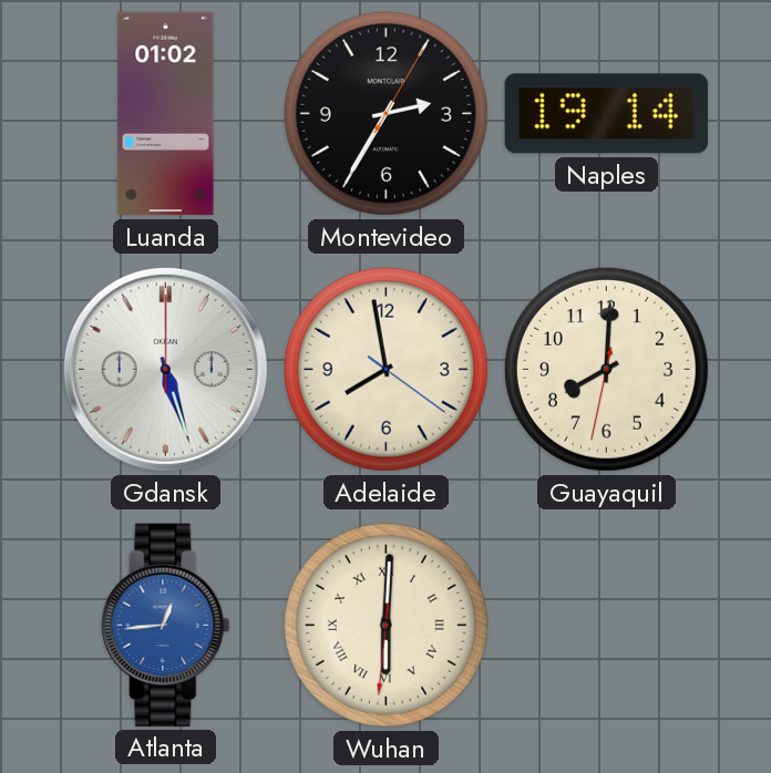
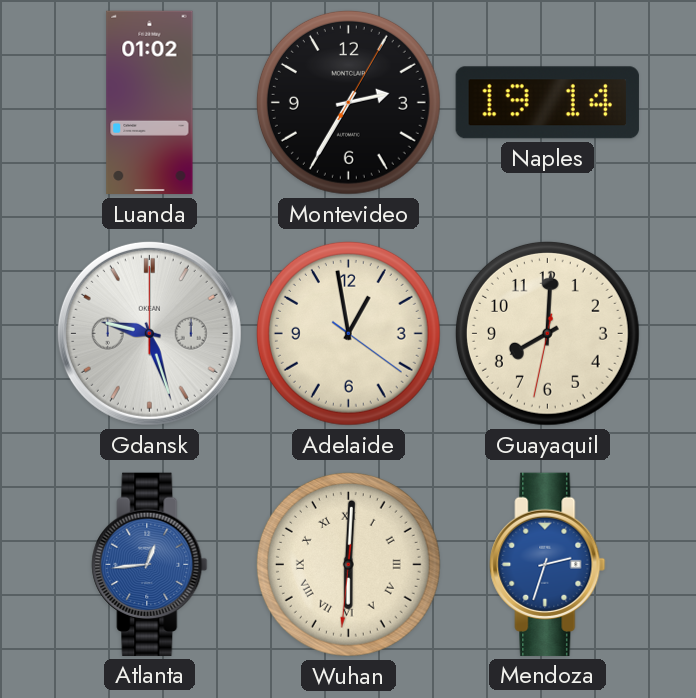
Gdansk: 5:27 -> 9:27 (149, 333)
Adelaide: 7:58 -> 12:58 (348, 333)
Mendoza: none -> 2:33 (548, 564)
